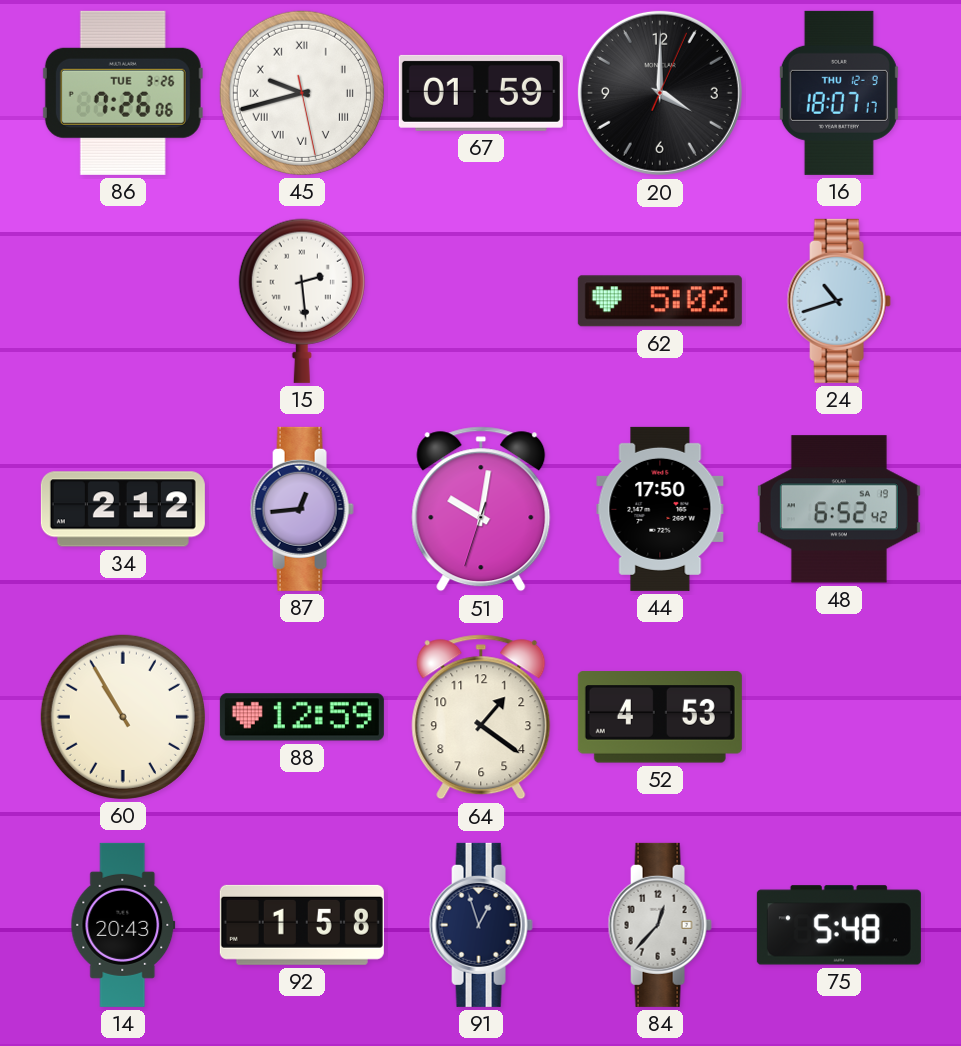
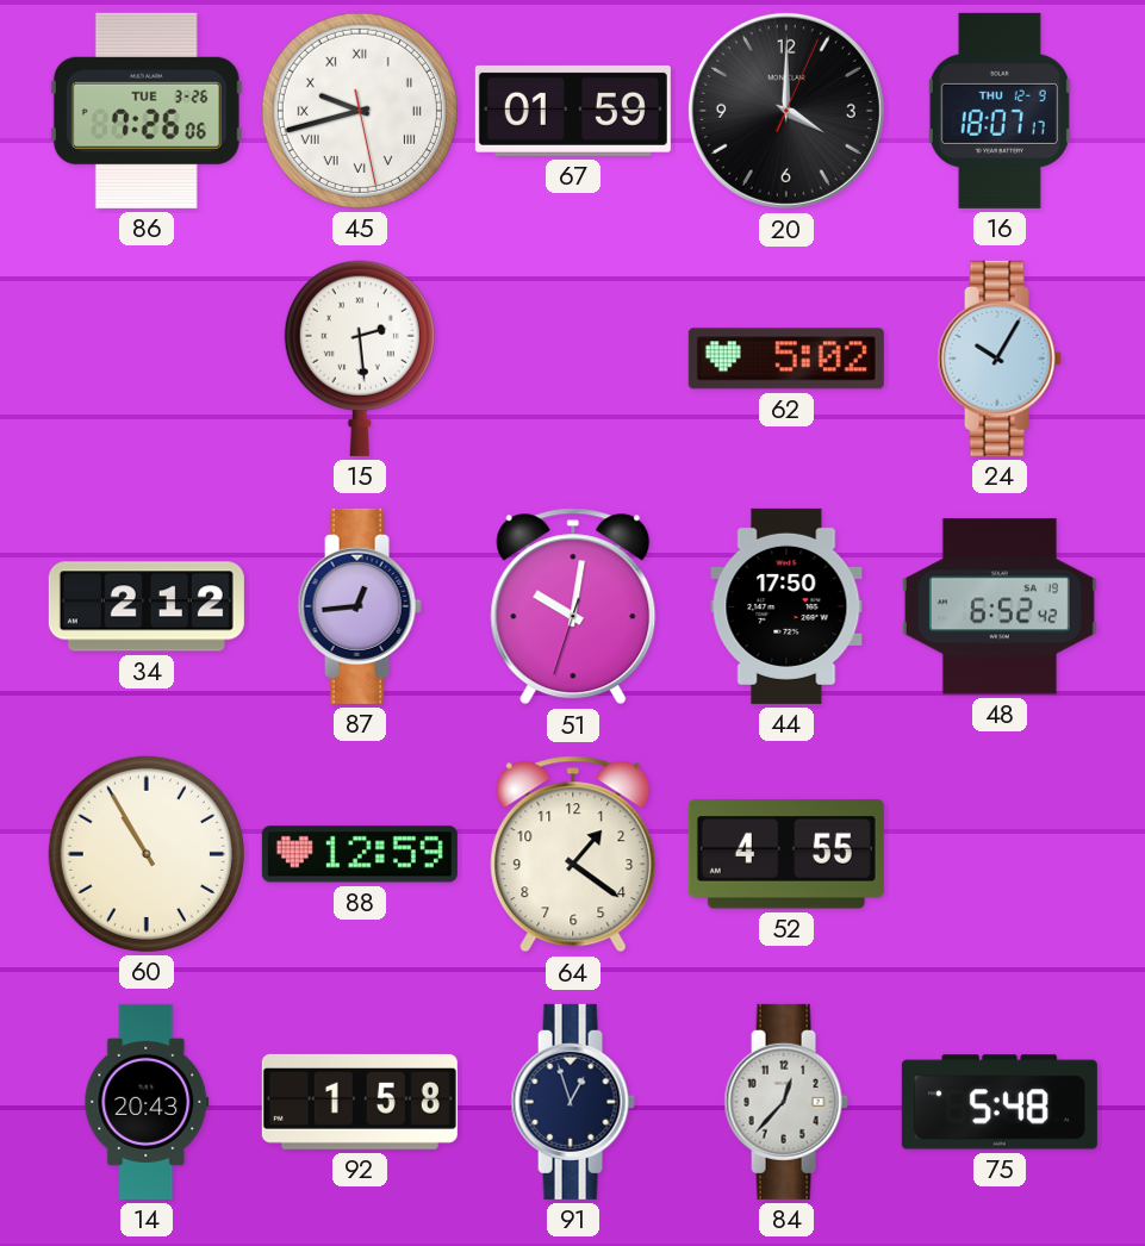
24: 10:42 -> 10:05 (1000, 359)
52: 4:53 -> 4:55 (786, 854)
